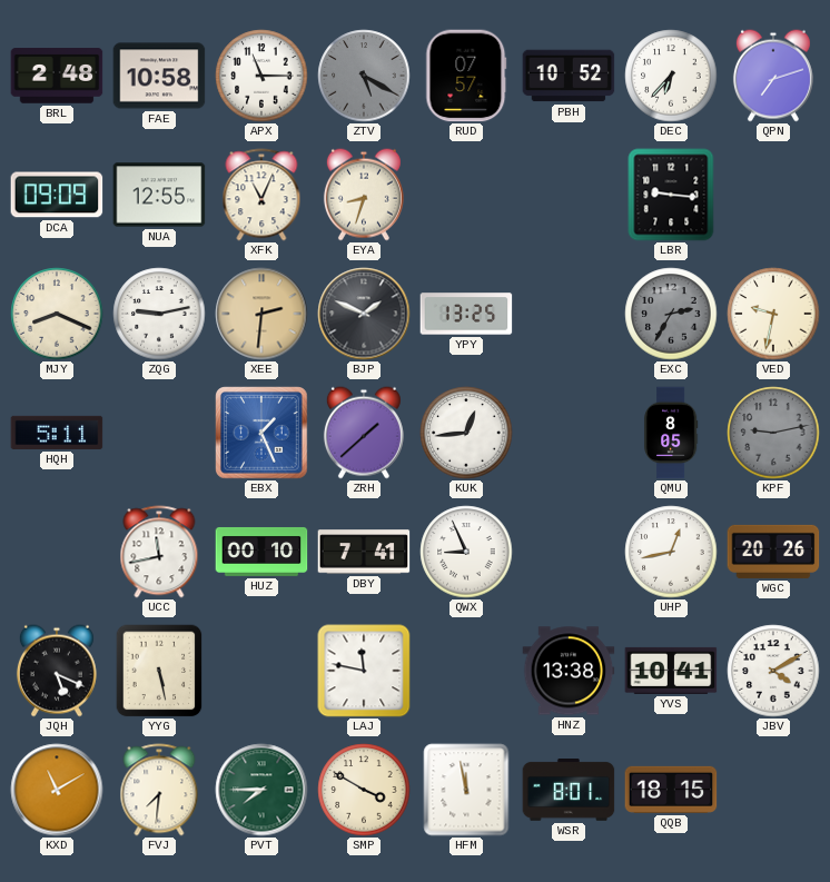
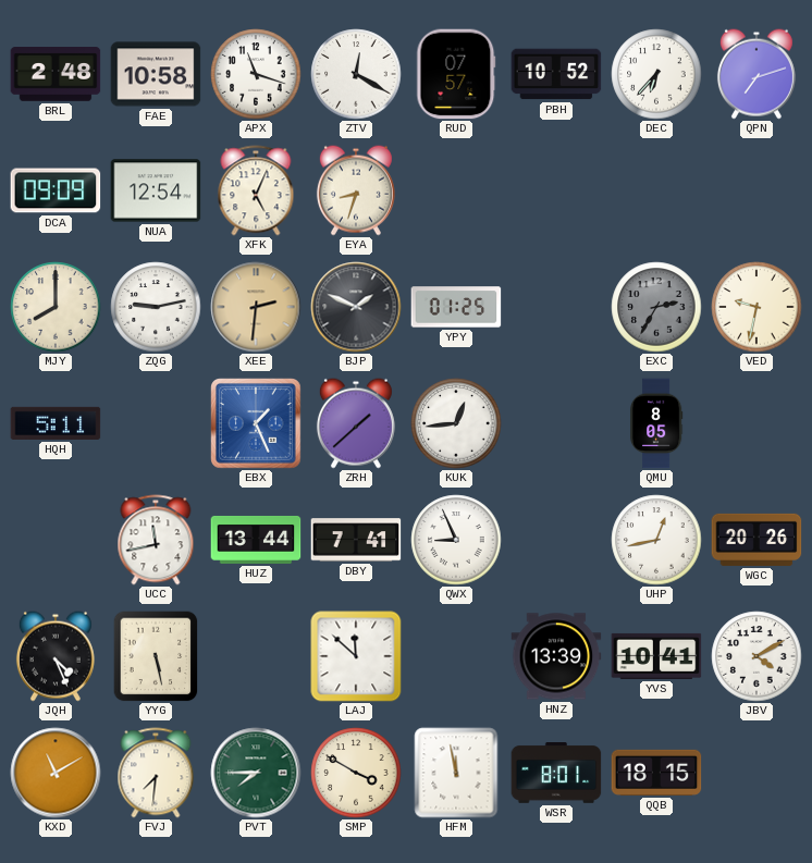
APX: 11:15 -> 11:18 (256, 74)
ZTV: 5:20 -> 12:20 (356, 74)
ZTV dial: grey -> white (356, 74)
NUA: 12:55 -> 12:54 (156, 190)
XFK: 11:04 -> 5:04 (256, 190)
LBR: 9:16 -> none (671, 195)
MJY: 8:19 -> 8:00 (56, 307)
YPY: 13:25 -> 01:25 (456, 307)
KPF: 9:13 -> none (773, 433)
HUZ: 00:10 -> 13:44 (256, 540)
JQH: 5:19 -> 4:26 (56, 656)
LAJ: 11:47 -> 11:52 (356, 656)
HNZ: 13:38 -> 13:39 (556, 656)
